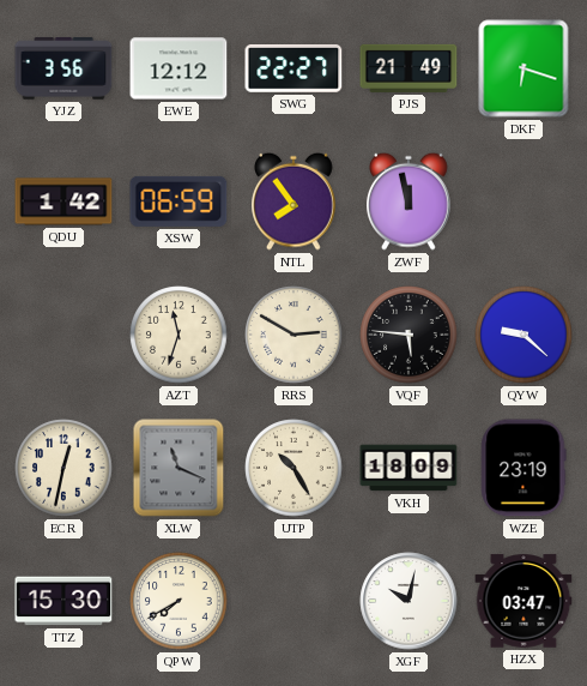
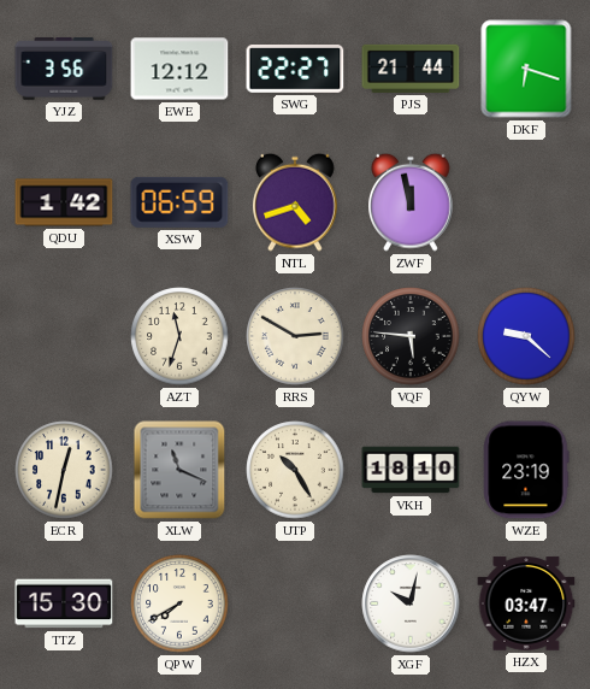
PJS: 21:49 -> 21:44 (411, 69)
NTL: 7:54 -> 4:42 (296, 202)
VKH: 18:09 -> 18:10 (411, 470)
